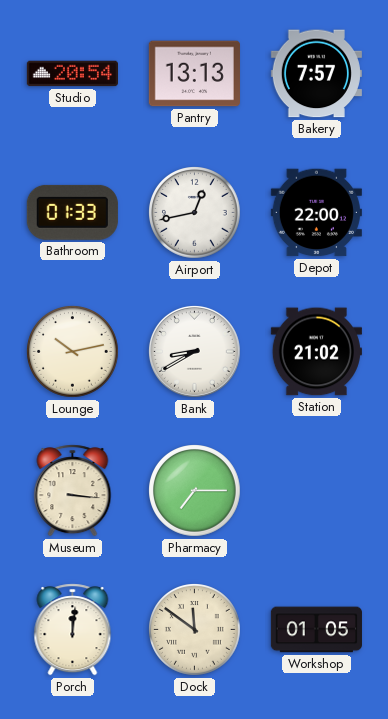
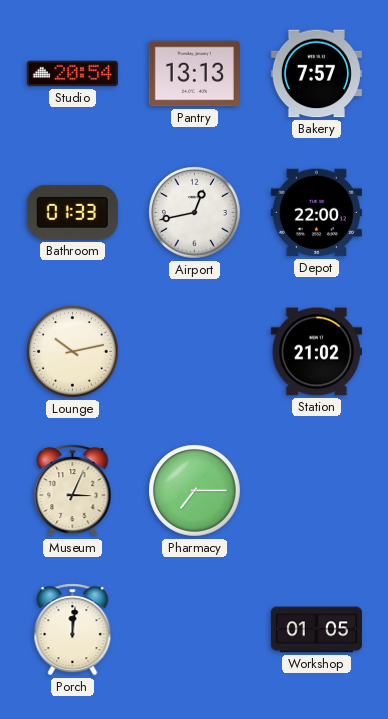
Bank: 8:40 -> none (194, 351)
Museum: 3:16 -> 3:04 (73, 491)
Dock: 11:51 -> none (195, 630)
